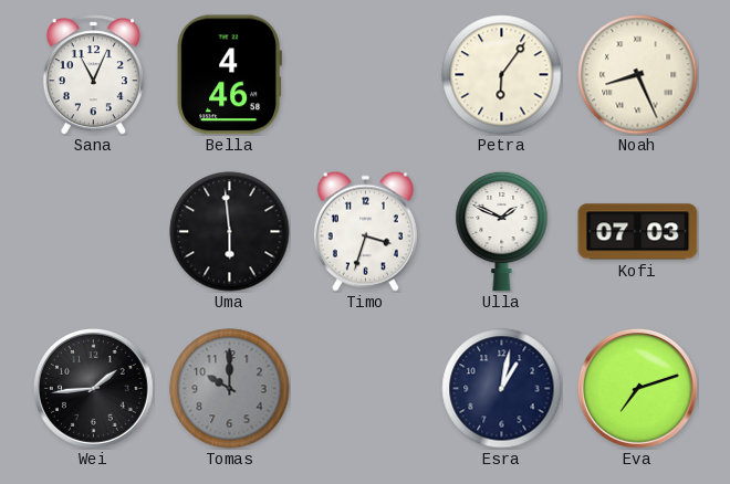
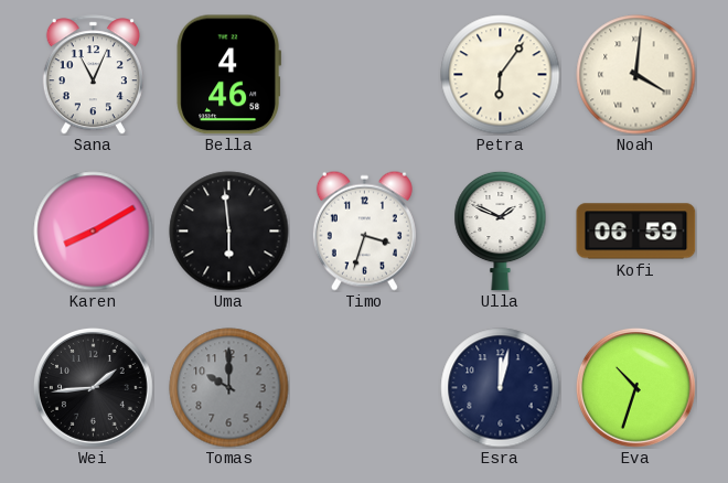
Noah: 8:26 -> 4:01 (636, 75)
Karen: none -> 8:10 (94, 232)
Kofi: 07:03 -> 06:59 (636, 232)
Esra: 1:02 -> 12:02 (501, 388)
Eva: 7:12 -> 10:33 (635, 387)
